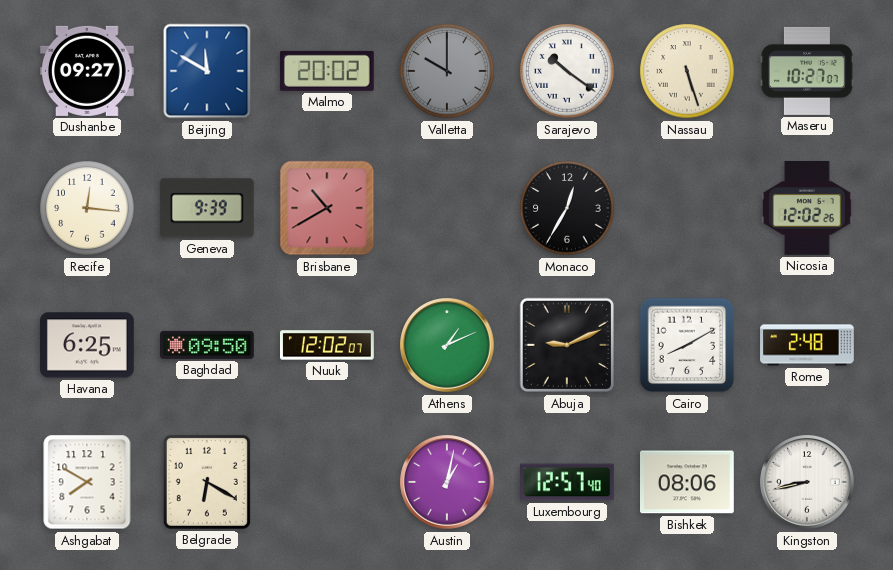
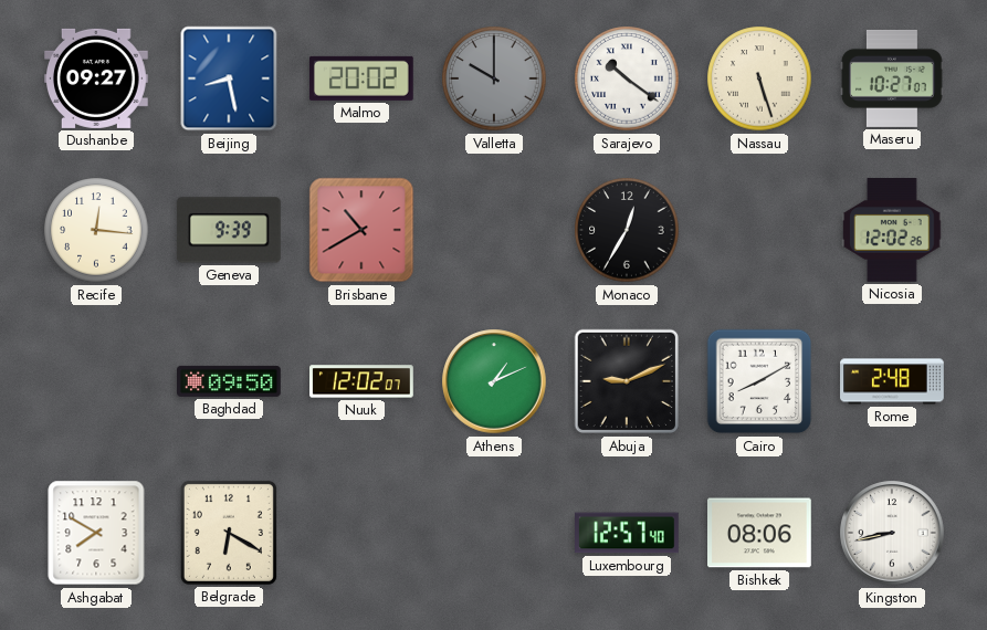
Beijing: 11:50 -> 8:28 (229, 78)
Havana: 6:25 -> none (88, 345)
Austin: 1:02 -> none (447, 482)
